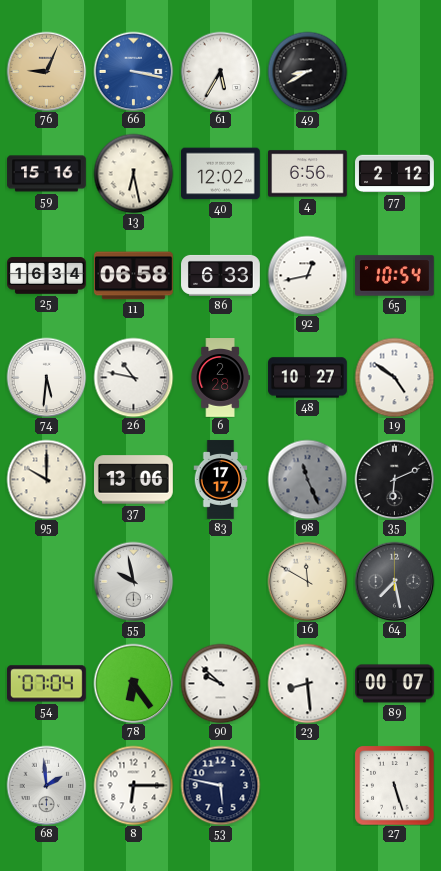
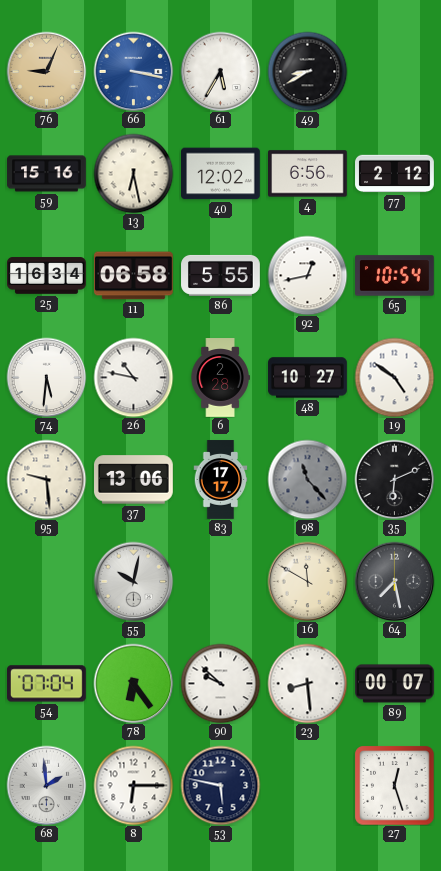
86: 6:33 -> 5:55 (221, 275)
95: 10:00 -> 9:29 (46, 479)
98: 11:26 -> 11:23 (307, 479)
55: 9:58 -> 10:02 (133, 581)
27: 5:27 -> 12:27 (394, 785)
